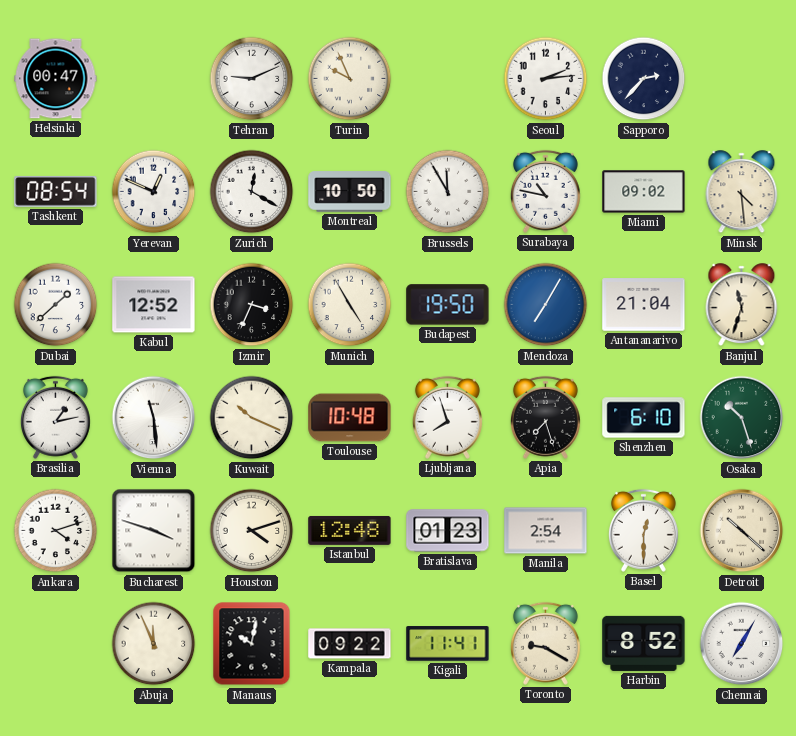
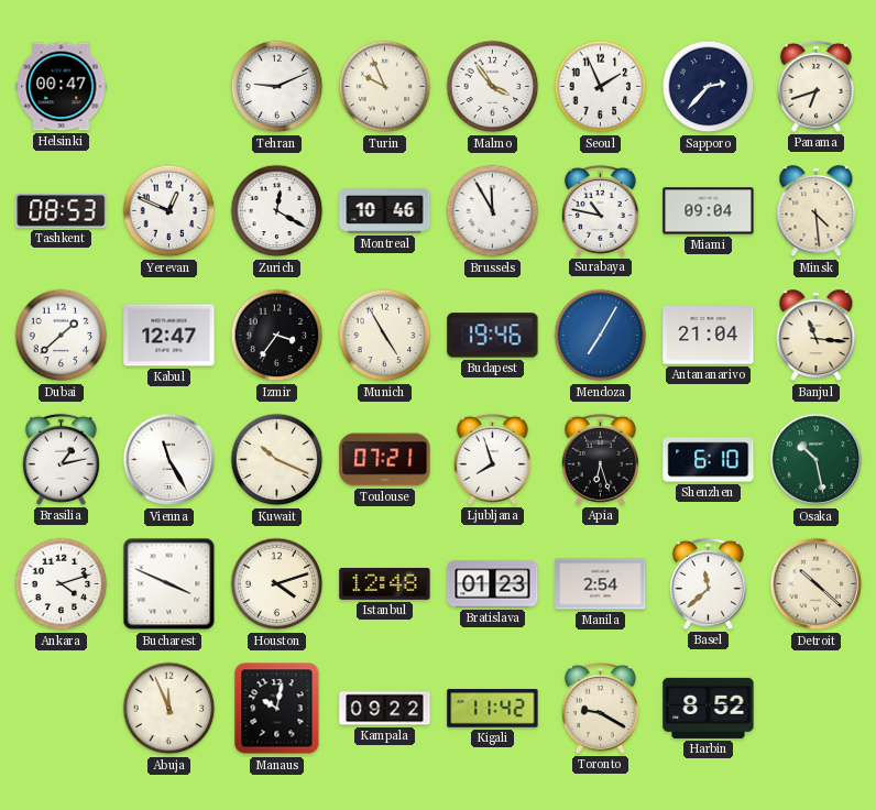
Malmo: none -> 3:54 (493, 87)
Seoul: 2:14 -> 1:56 (601, 87)
Panama: none -> 6:42 (815, 86)
Tashkent: 08:54 -> 08:53 (62, 210)
Montreal: 10:50 -> 10:46 (385, 211)
Miami: 09:02 -> 09:04 (709, 211)
Kabul: 12:52 -> 12:47 (169, 336)
Izmir: 3:34 -> 3:36 (277, 336)
Budapest: 19:50 -> 19:46 (493, 336)
Banjul: 11:33 -> 11:16 (817, 336)
Vienna: 11:29 -> 11:25 (169, 460)
Toulouse: 10:48 -> 07:21 (385, 460)
Apia: 7:27 -> 6:27 (600, 459)
Osaka: 10:27 -> 10:28 (817, 460)
Bucharest: 3:48 -> 3:49 (169, 584)
Basel: 12:30 -> 11:38 (708, 583)
Kigali: 11:41 -> 11:42 (493, 709)
Chennai: 7:05 -> none (742, 644)
